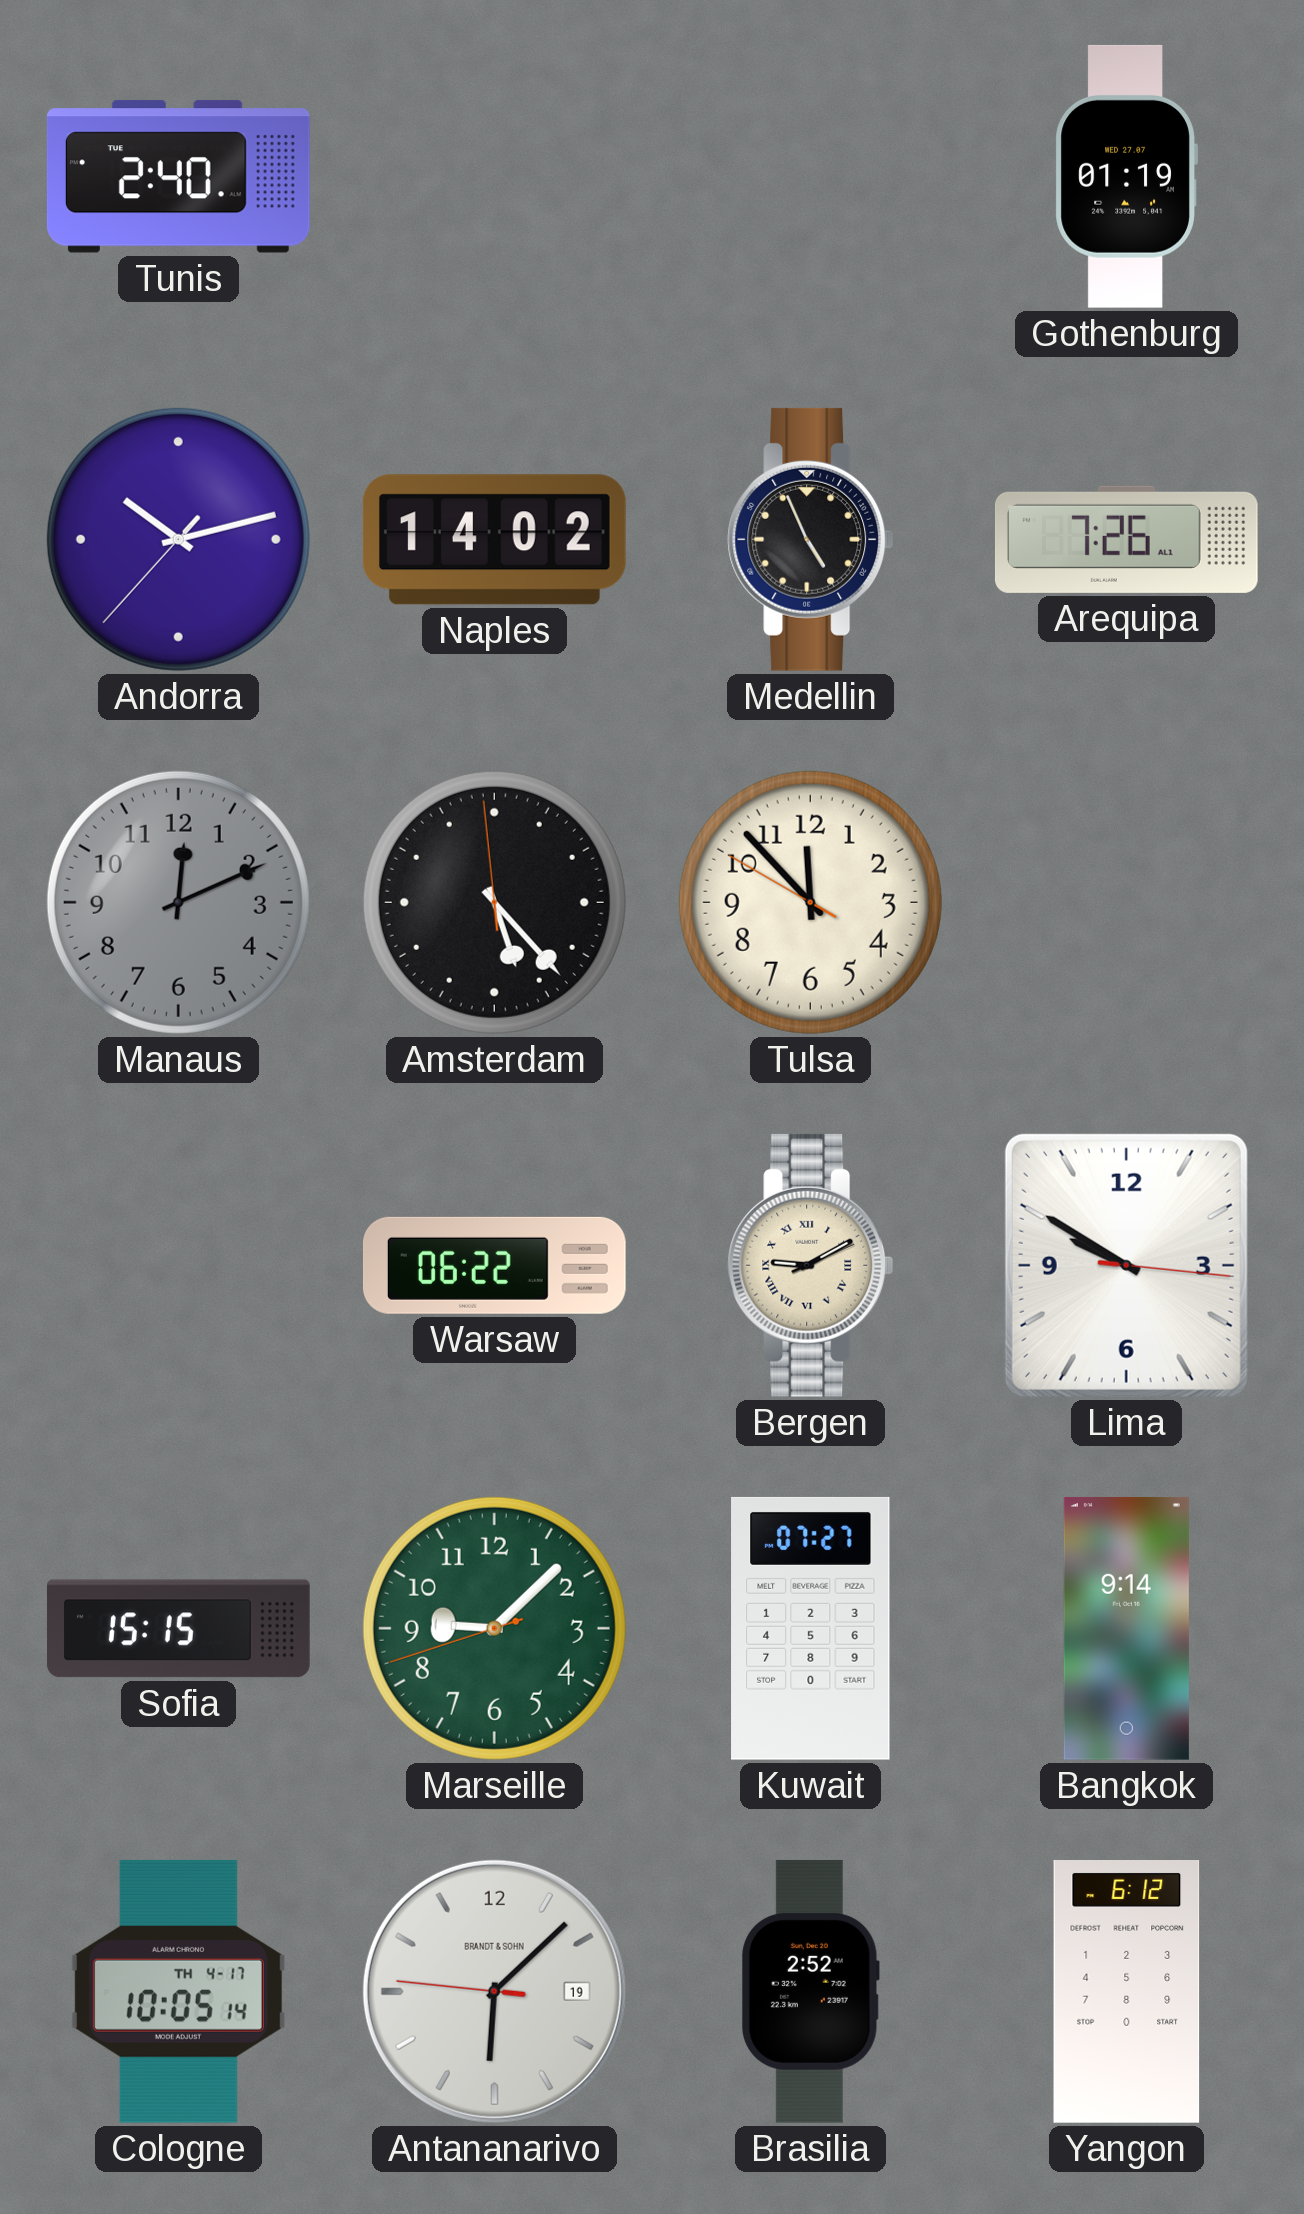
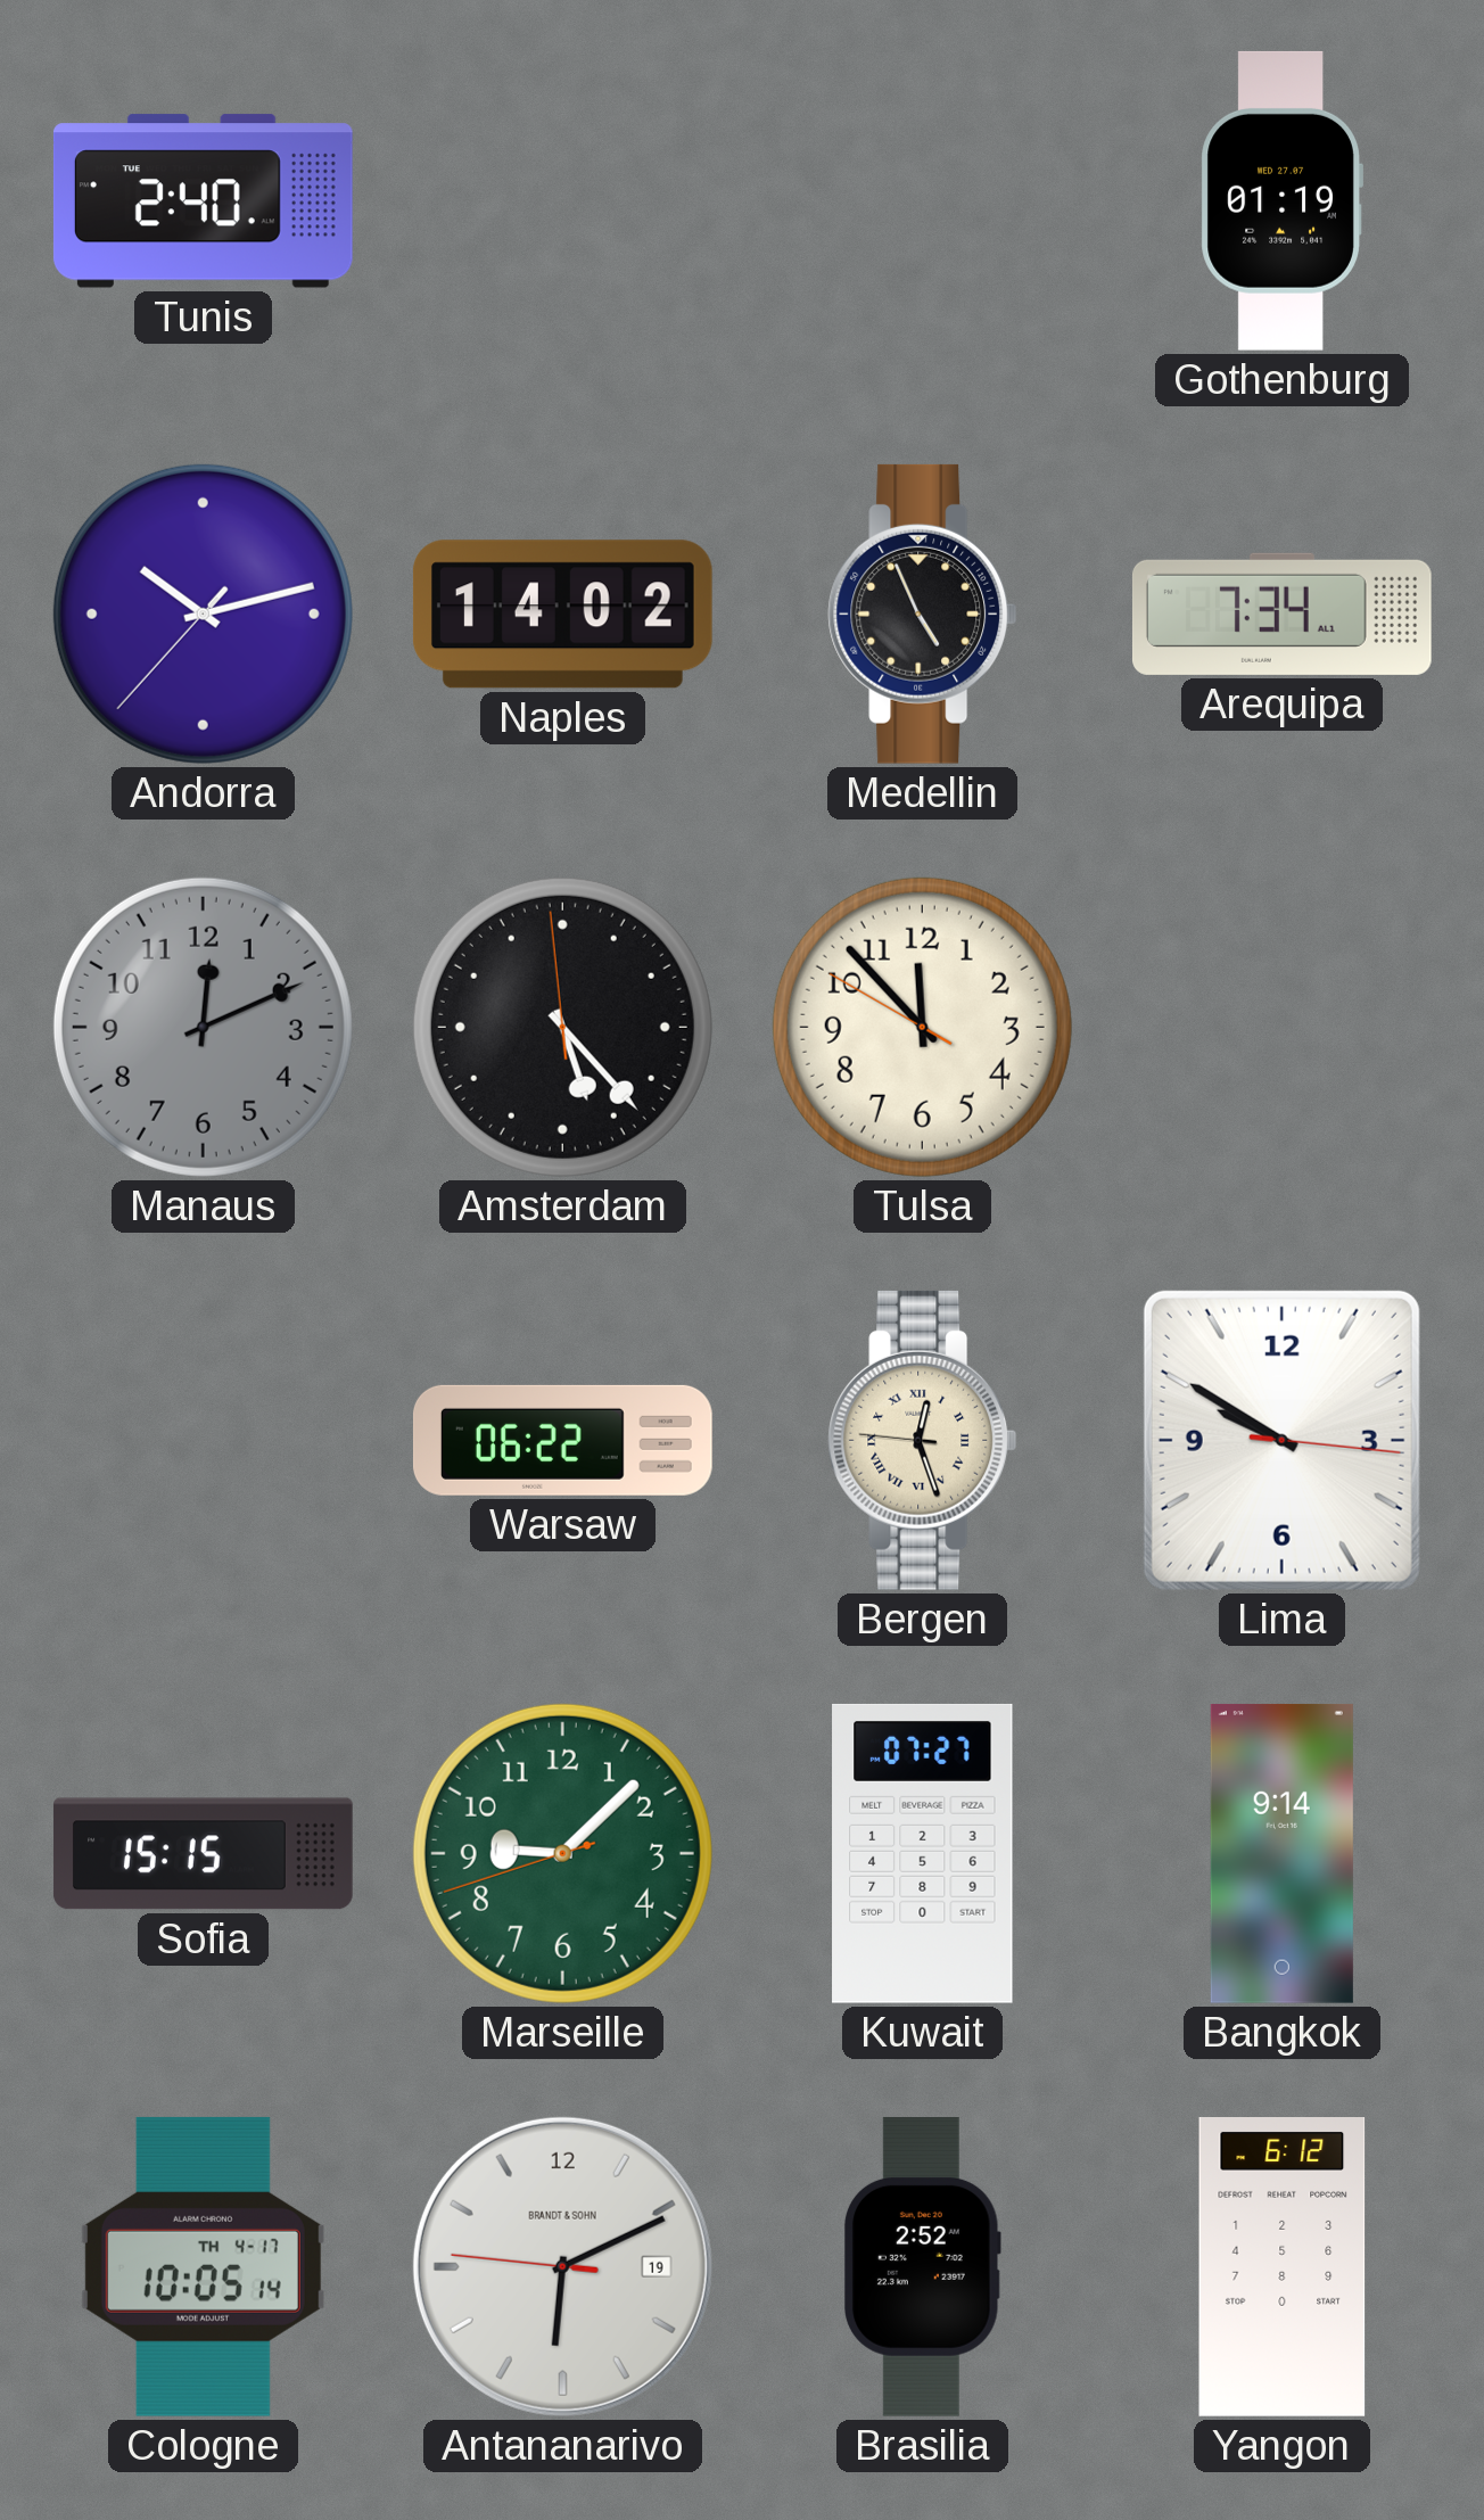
Arequipa: 7:26 -> 7:34 (1281, 613)
Bergen: 9:10 -> 12:26 (923, 1440)
Antananarivo: 6:07 -> 6:10 (562, 2266)
